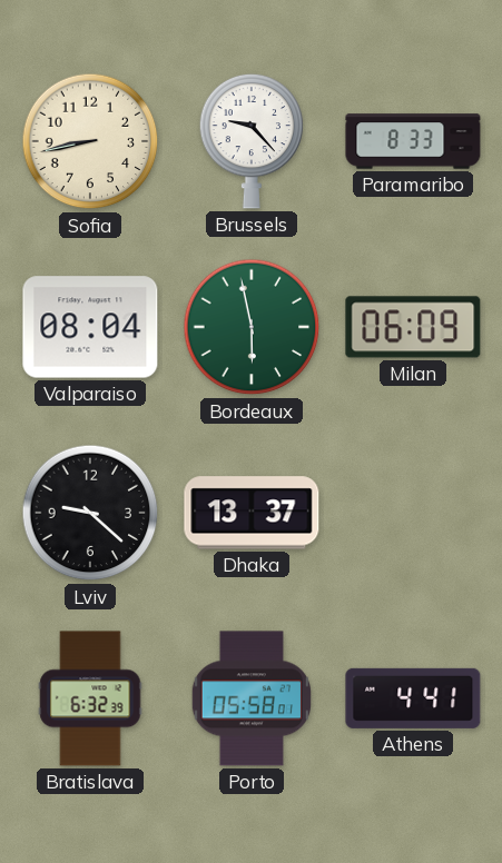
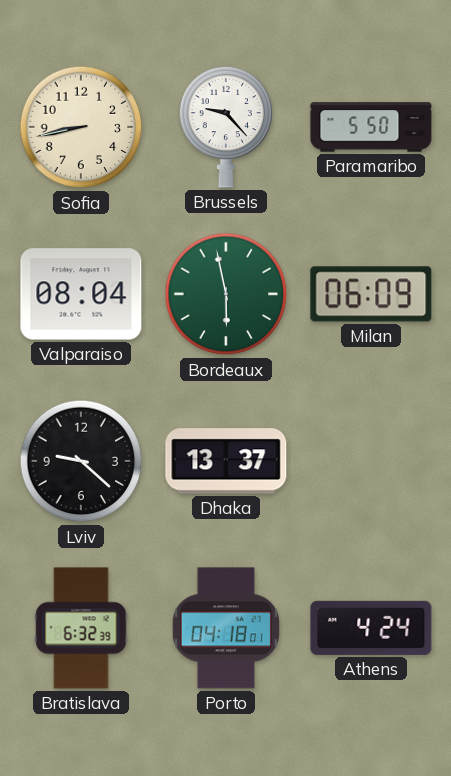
Paramaribo: 8:33 -> 5:50 (371, 127)
Porto: 05:58 -> 04:18 (225, 628)
Athens: 4:41 -> 4:24 (371, 628)
